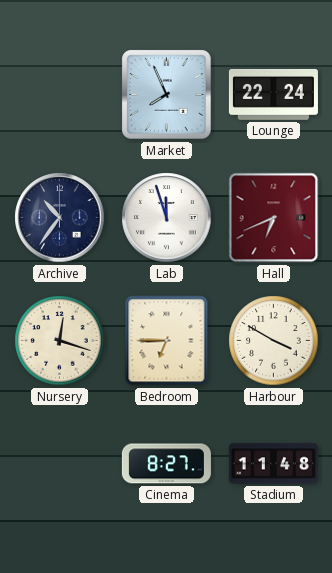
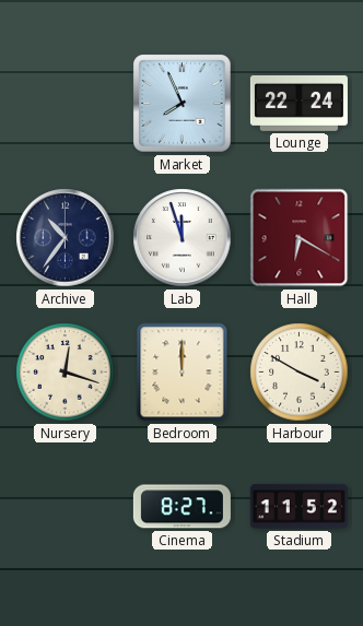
Hall: 6:41 -> 6:20 (300, 238)
Bedroom: 6:45 -> 12:00 (183, 373)
Stadium: 11:48 -> 11:52 (298, 507)
